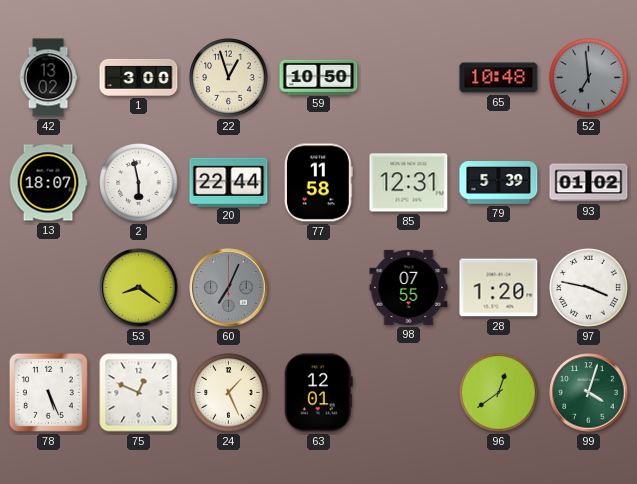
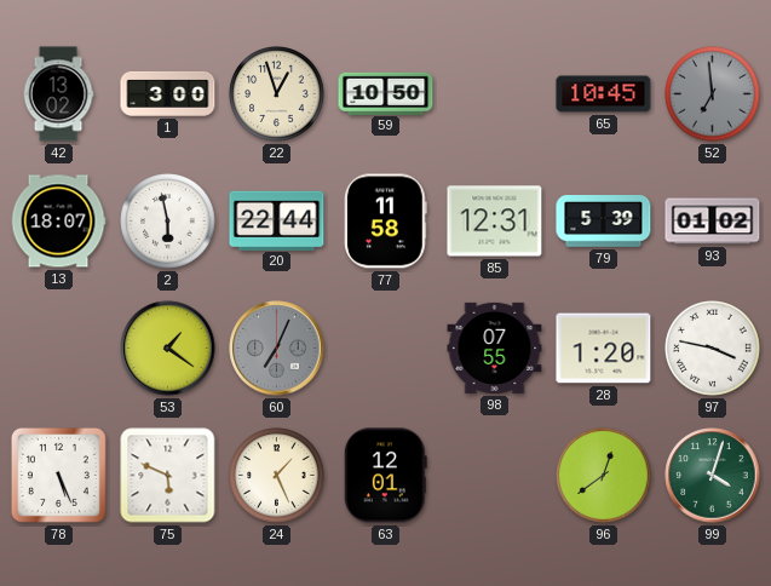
65: 10:48 -> 10:45 (604, 94)
53: 8:21 -> 1:21 (168, 349)
75: 12:49 -> 5:49 (168, 476)
